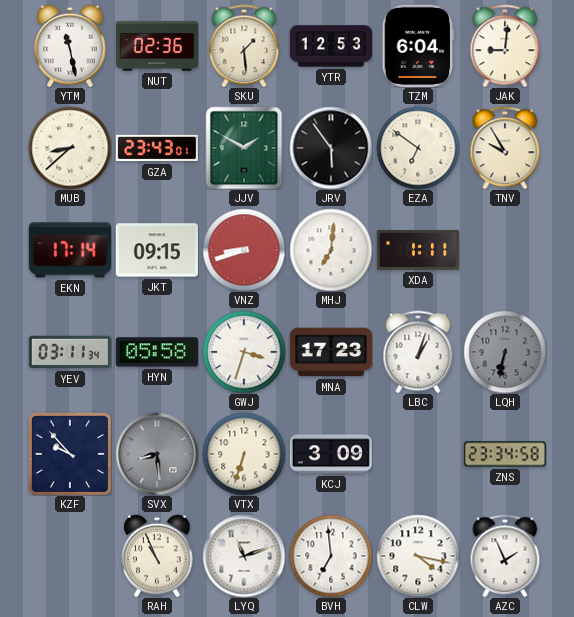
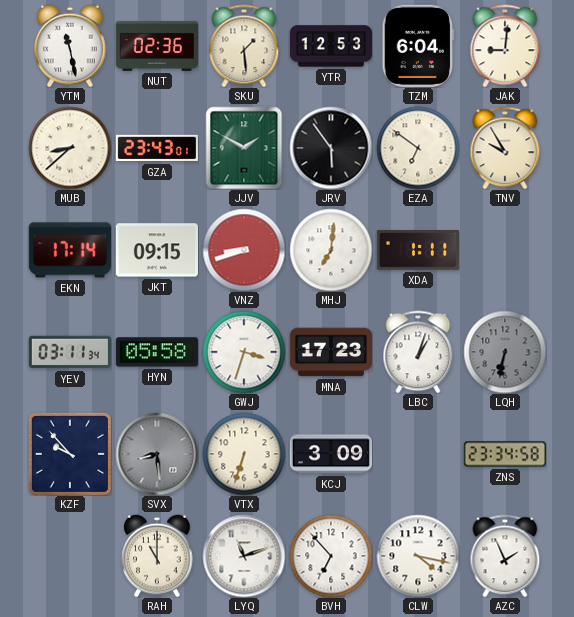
RAH: 10:56 -> 11:00 (157, 556)
BVH: 6:59 -> 6:53 (331, 556)
